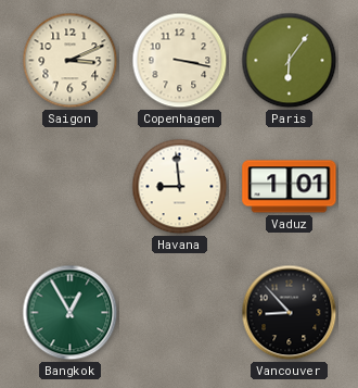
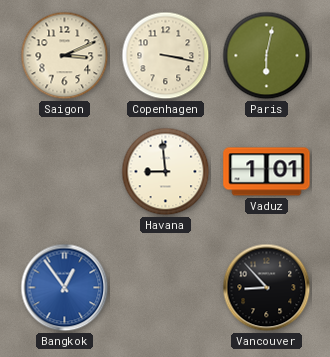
Paris: 6:06 -> 6:02 (267, 56)
Bangkok: 12:55 -> 12:54 (65, 288)
Bangkok dial: green -> blue (65, 288)
